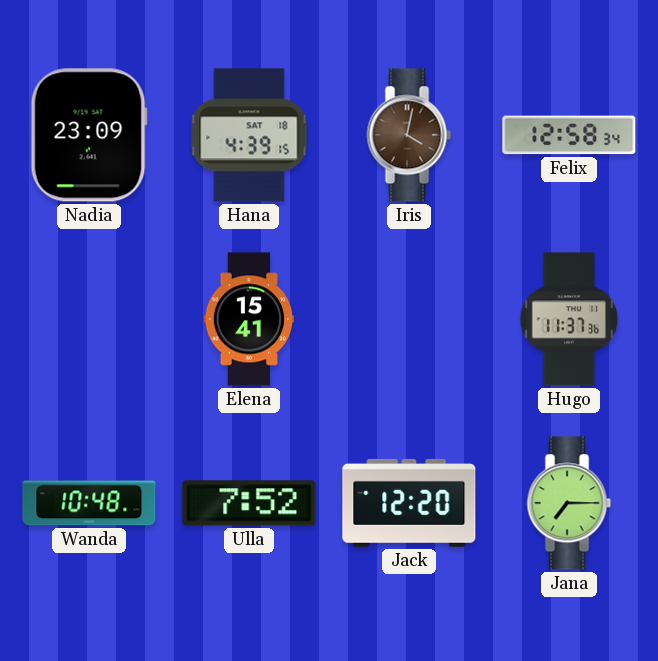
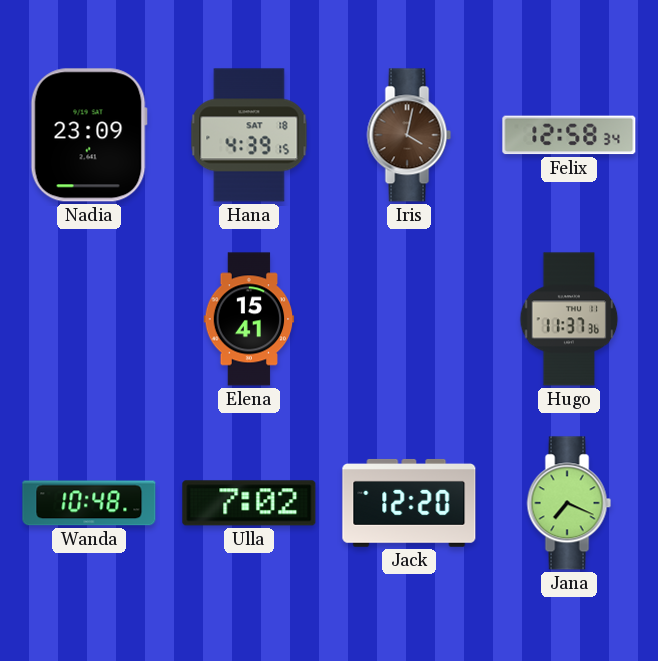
Ulla: 7:52 -> 7:02 (249, 503)
Jana: 7:15 -> 7:19 (569, 503)
